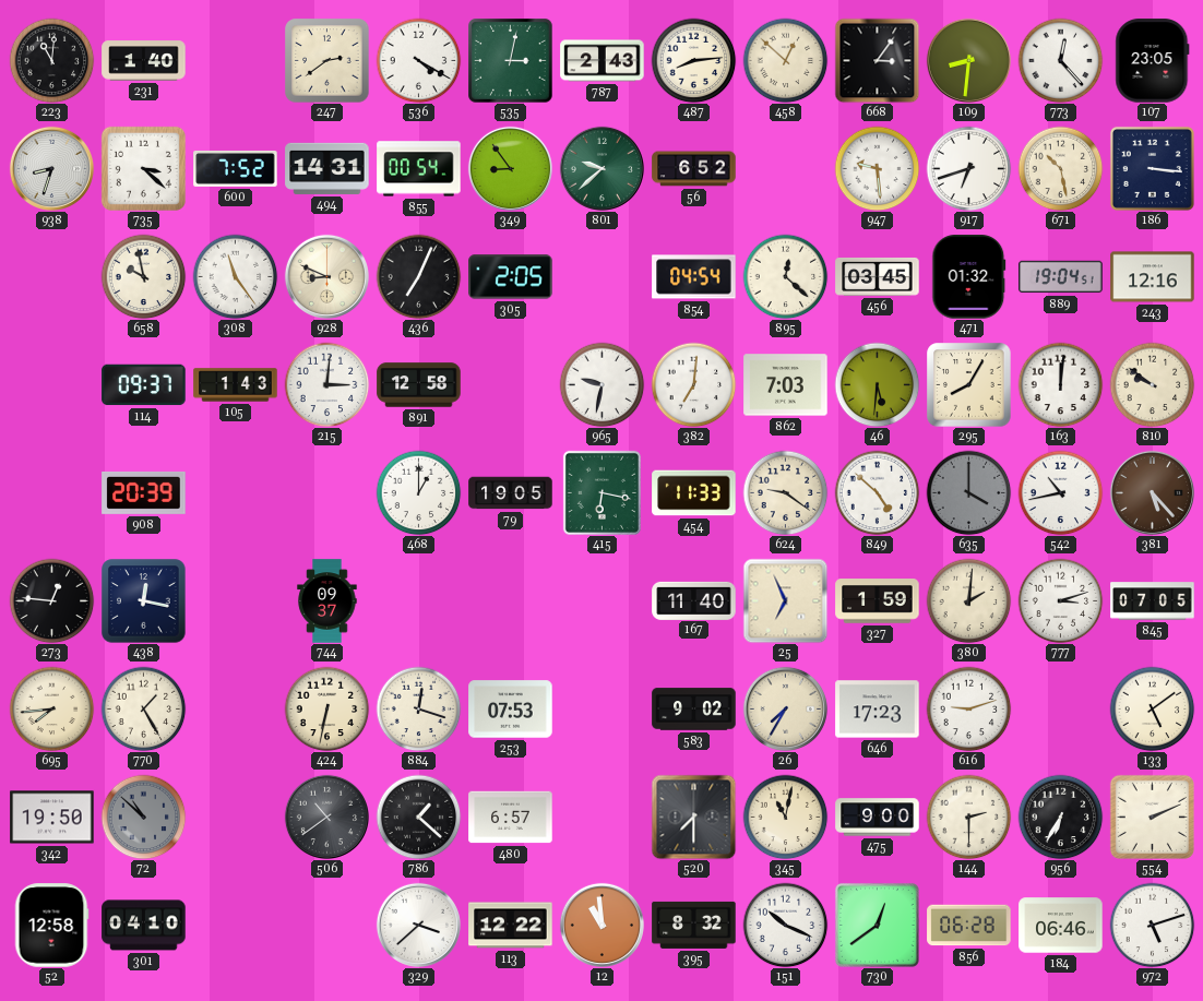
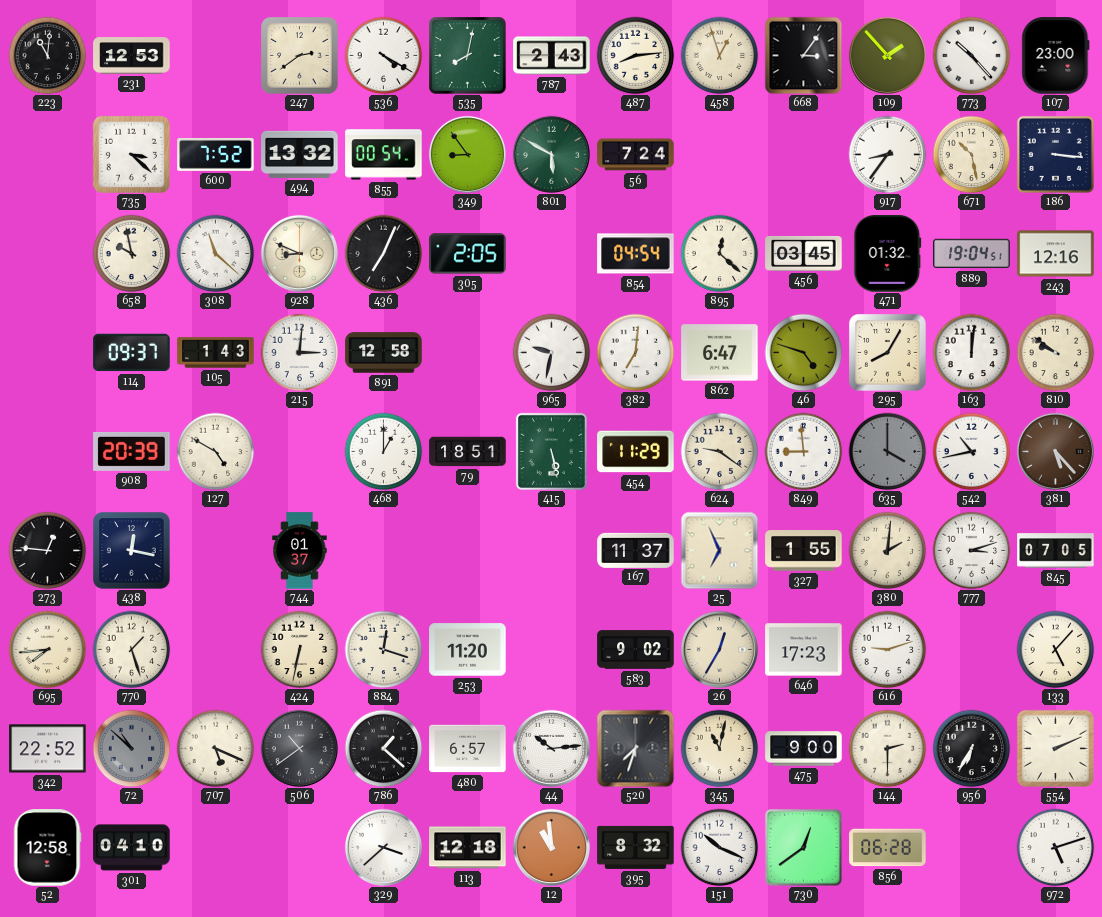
231: 1:40 -> 12:53 (132, 56)
535: 3:02 -> 8:02 (468, 56)
458: 12:52 -> 12:57 (719, 55)
109: 8:31 -> 1:53 (887, 55)
773: 12:23 -> 10:23 (971, 55)
107: 23:05 -> 23:00 (1056, 56)
938: 8:33 -> none (51, 168)
494: 14:31 -> 13:32 (300, 154)
801: 9:38 -> 5:50 (551, 154)
56: 6:52 -> 7:24 (636, 155)
947: 9:29 -> none (877, 168)
917: 6:42 -> 8:36 (887, 154)
308: 11:24 -> 11:22 (215, 253)
862: 7:03 -> 6:47 (720, 353)
46: 5:31 -> 4:48 (803, 352)
127: none -> 4:50 (215, 451)
79: 19:05 -> 18:51 (468, 452)
415: 6:17 -> 5:28 (551, 451)
454: 11:33 -> 11:29 (636, 452)
849: 4:52 -> 8:59 (803, 451)
744: 09:37 -> 01:37 (300, 551)
167: 11:40 -> 11:37 (636, 550)
327: 1:59 -> 1:55 (804, 551)
770: 1:25 -> 1:27 (131, 649)
253: 07:53 -> 11:20 (468, 650)
26: 7:35 -> 12:35 (719, 649)
133: 5:09 -> 5:07 (1055, 649)
342: 19:50 -> 22:52 (48, 749)
707: none -> 5:19 (215, 748)
44: none -> 10:14 (551, 748)
520: 7:30 -> 7:33 (635, 748)
113: 12:22 -> 12:18 (468, 848)
184: 06:46 -> none (1061, 926)
